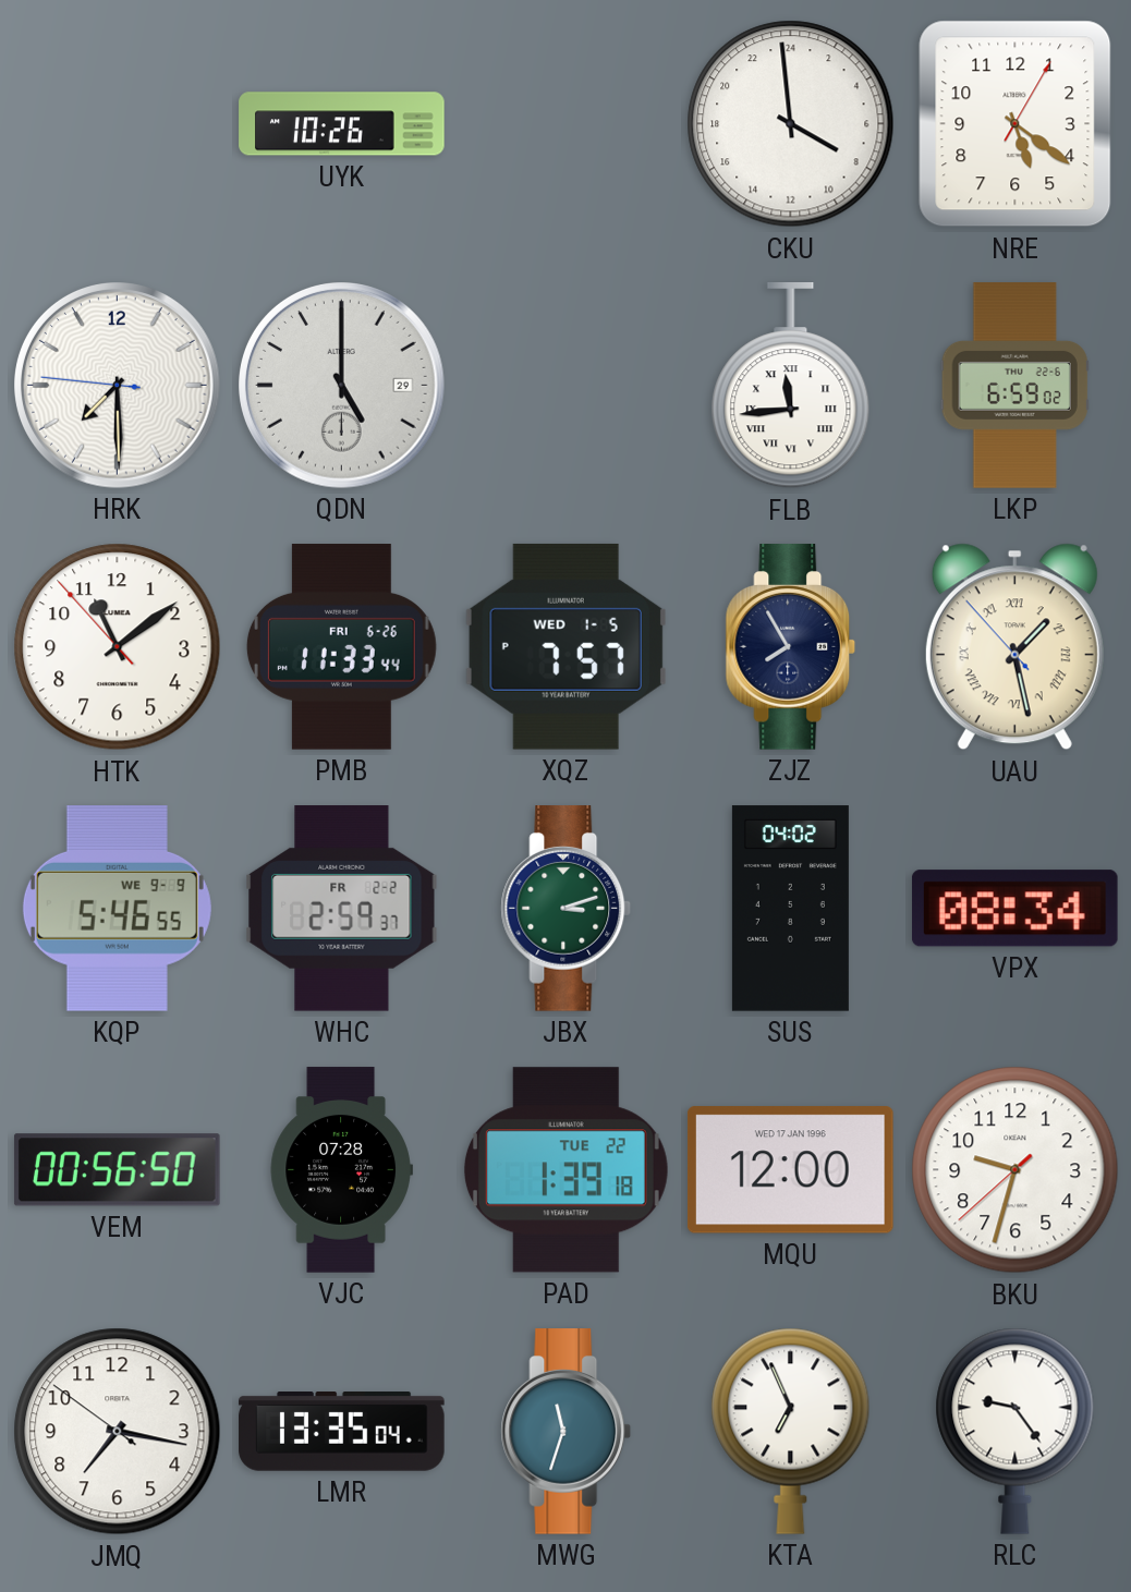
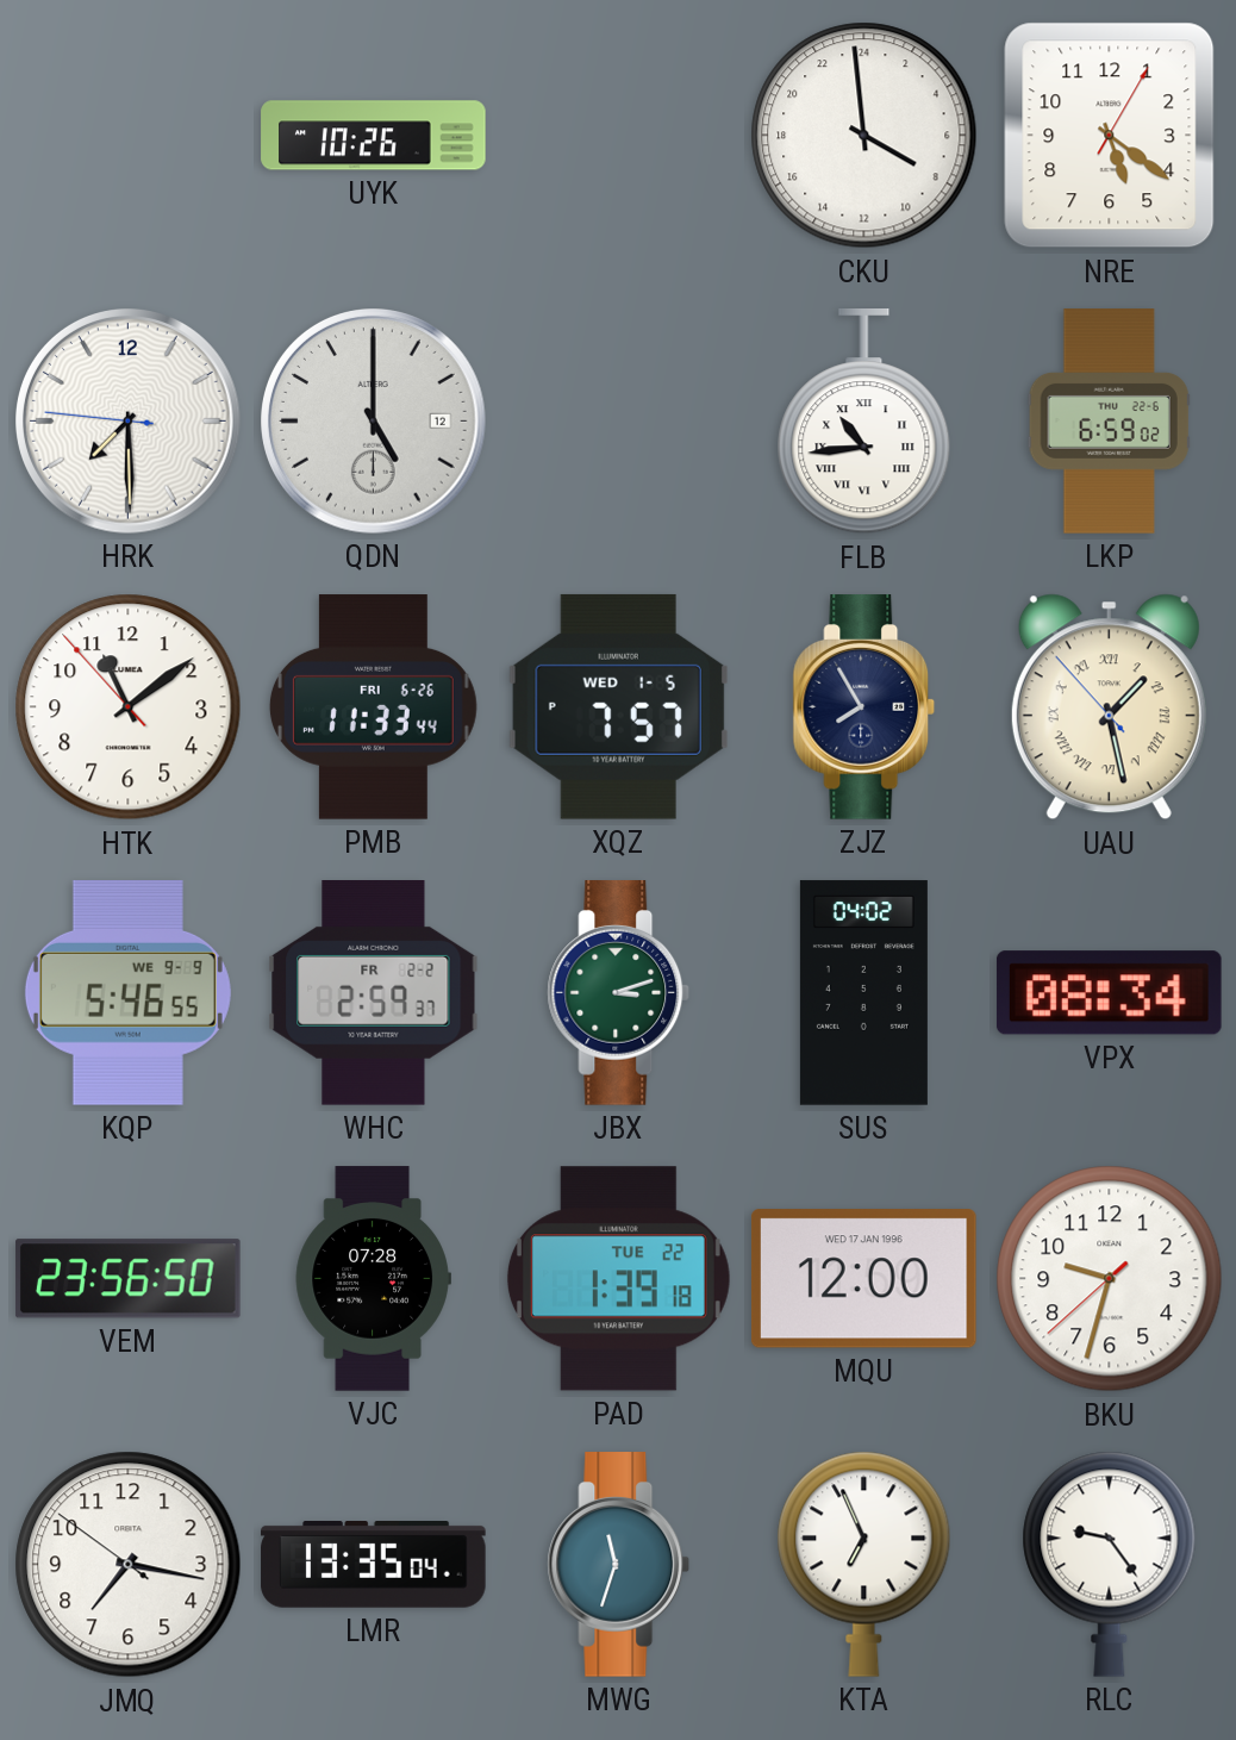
QDN date: 29 -> 12 (374, 422)
FLB: 11:44 -> 10:44 (864, 423)
VEM: 00:56 -> 23:56 (127, 1279)
